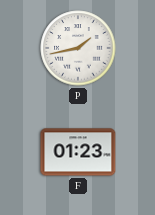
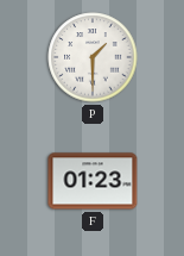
P: 1:43 -> 1:30 (93, 57)
